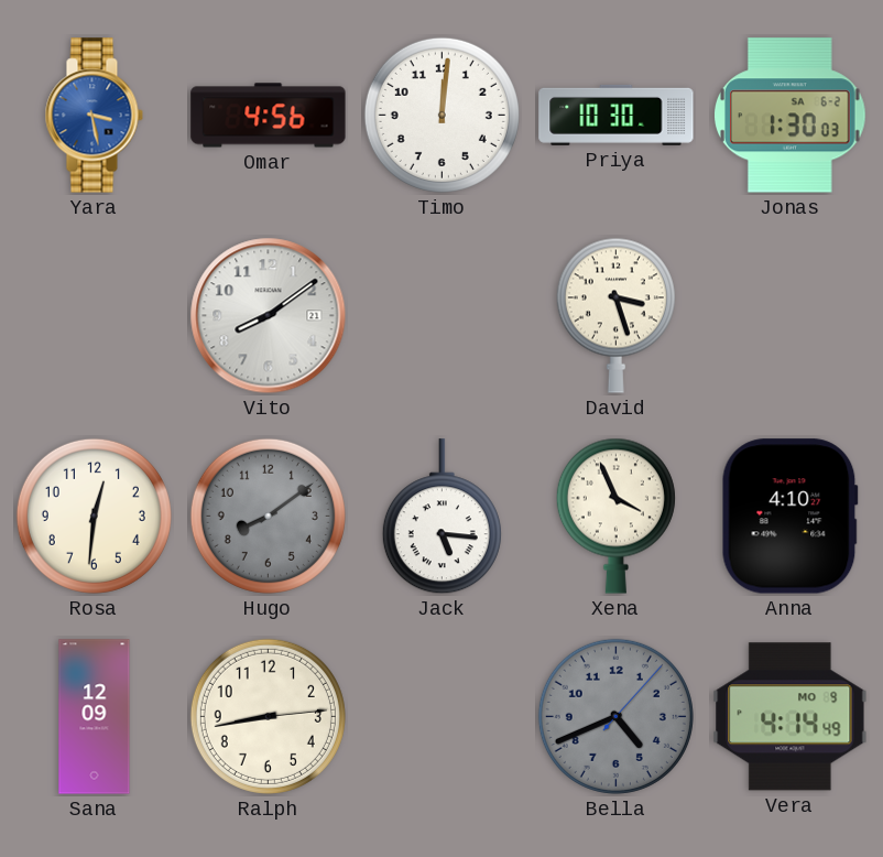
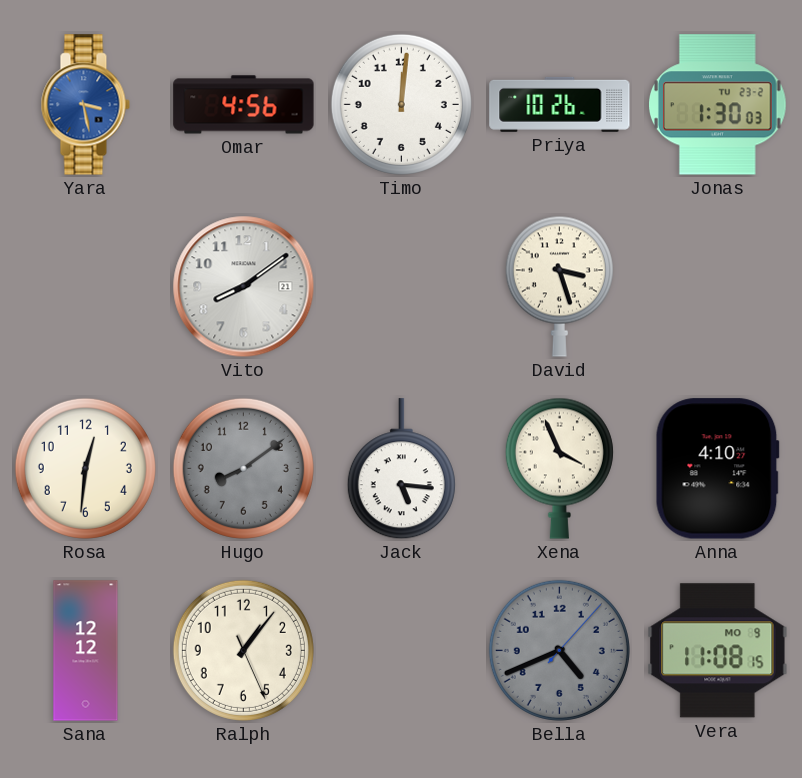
Priya: 10:30 -> 10:26 (560, 104)
Jonas date: SA 6-2 -> TU 23-2 (718, 105)
Sana: 12:09 -> 12:12 (86, 651)
Ralph: 8:43 -> 1:06 (243, 650)
Vera: 4:14 -> 11:08 (718, 651)
